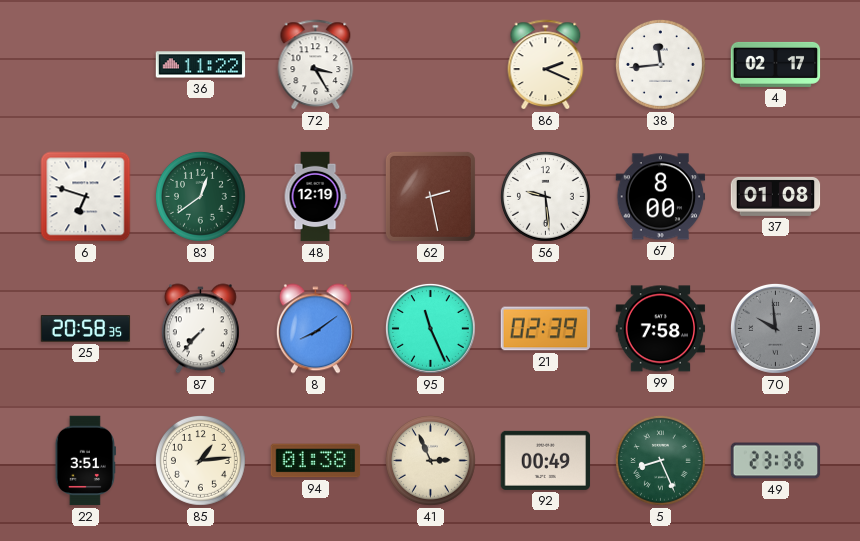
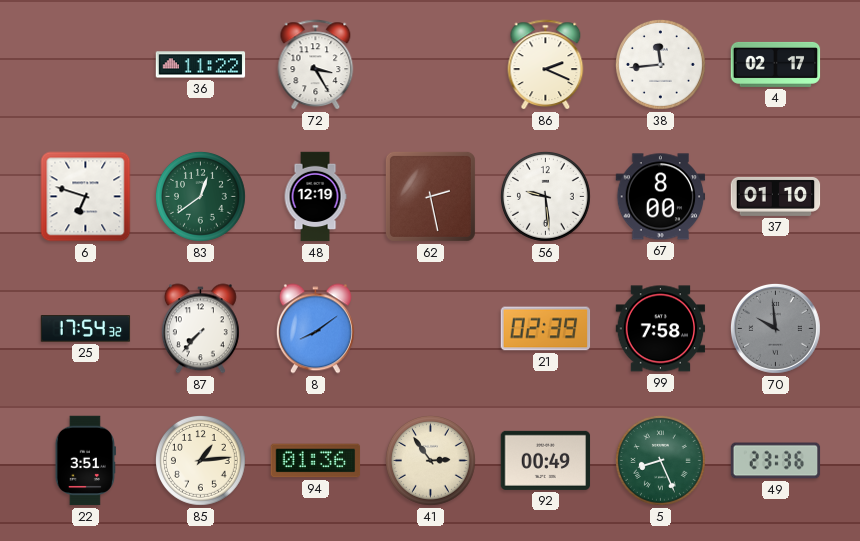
37: 01:08 -> 01:10 (776, 196)
25: 20:58 -> 17:54 (86, 329)
95: 11:26 -> none (430, 328)
94: 01:38 -> 01:36 (316, 461)
41: 2:56 -> 2:54 (431, 461)
